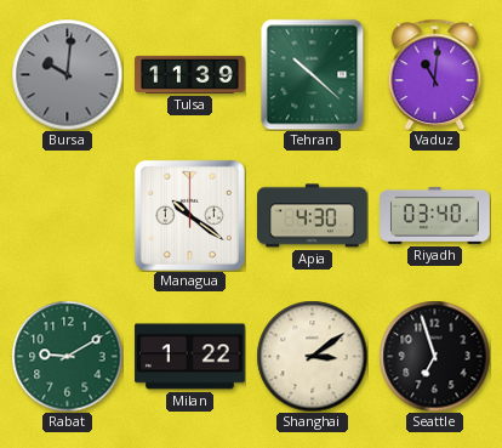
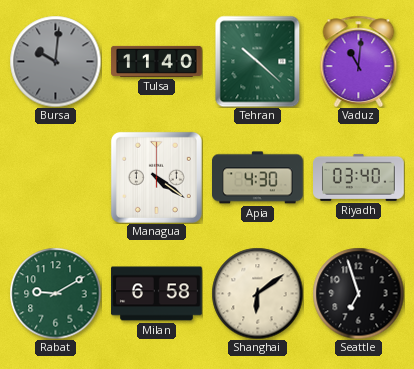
Tulsa: 11:39 -> 11:40 (157, 61)
Managua: 10:21 -> 4:21 (156, 177)
Milan: 1:22 -> 6:58 (157, 294)
Shanghai: 3:09 -> 6:09 (257, 293)
